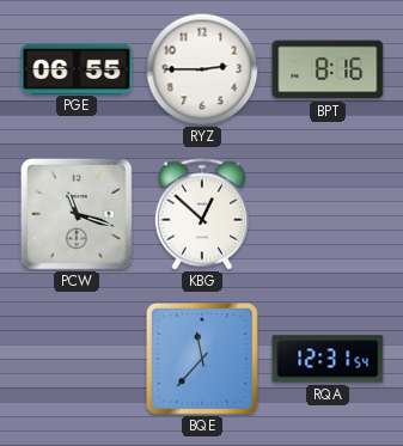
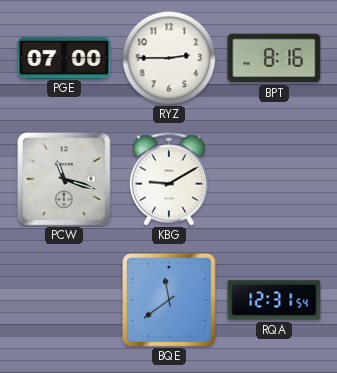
PGE: 06:55 -> 07:00 (64, 57)
KBG: 12:52 -> 9:10 (169, 179)
BQE: 11:37 -> 11:39 (170, 301)
